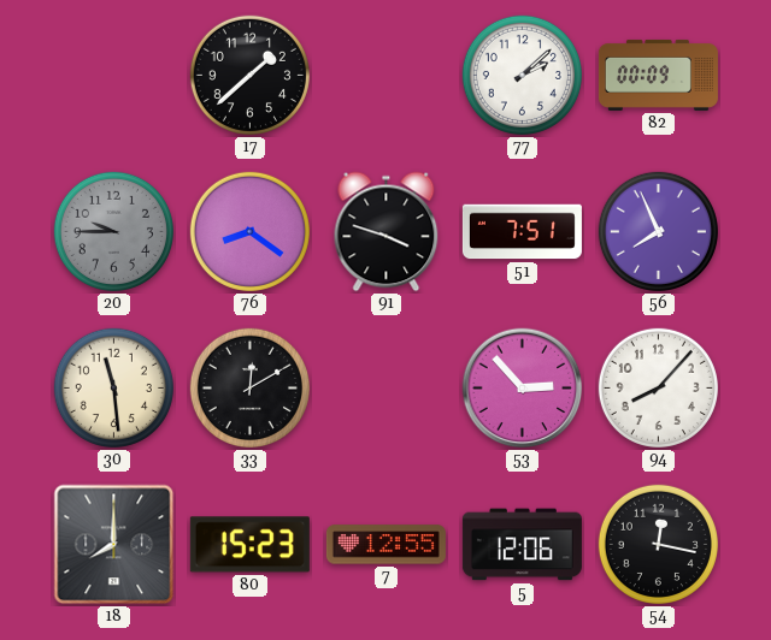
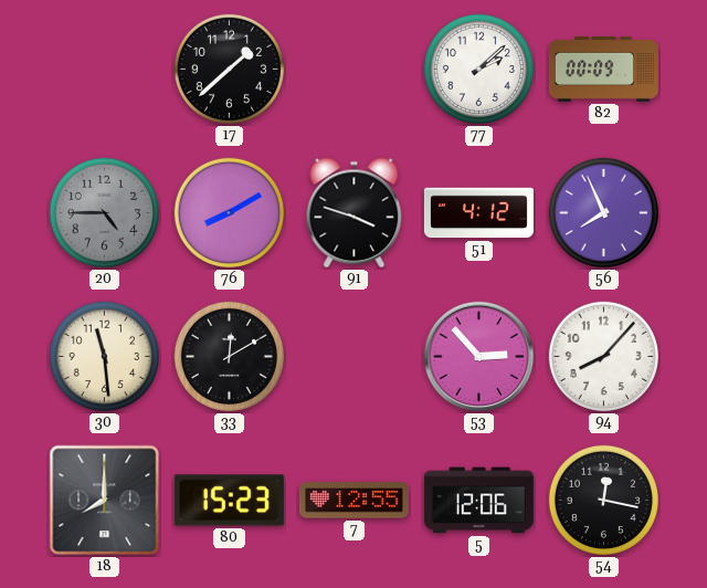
20: 9:45 -> 4:45 (104, 212)
76: 8:21 -> 8:10 (229, 212)
51: 7:51 -> 4:12 (478, 213)
